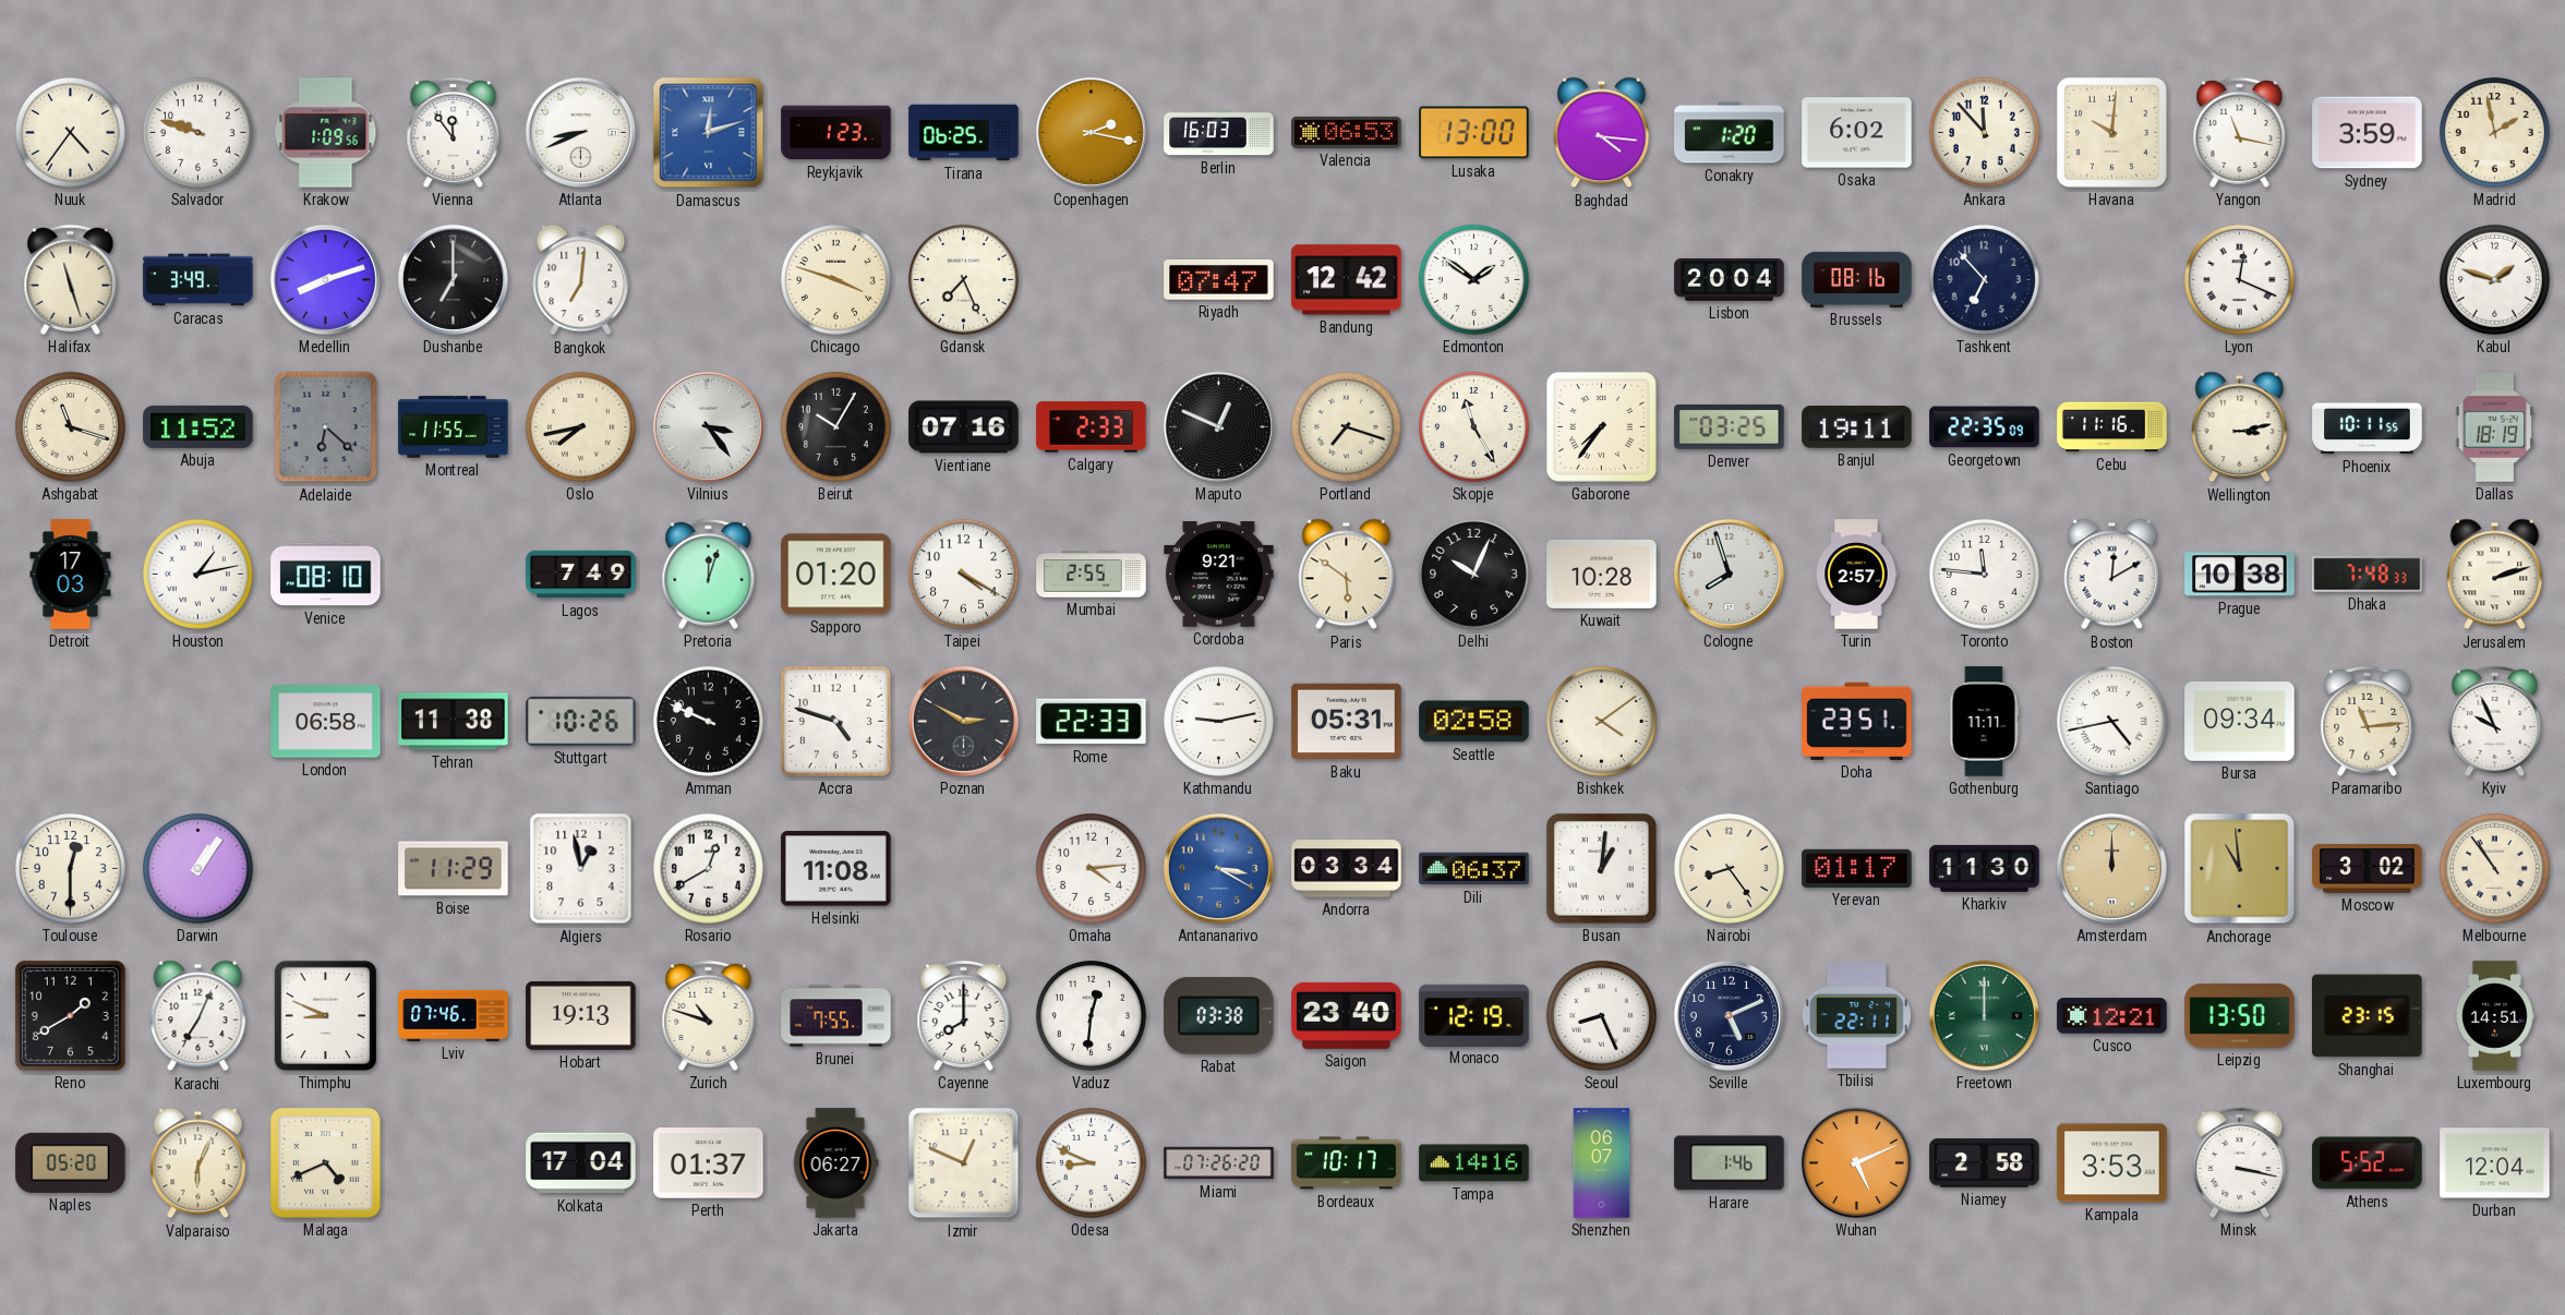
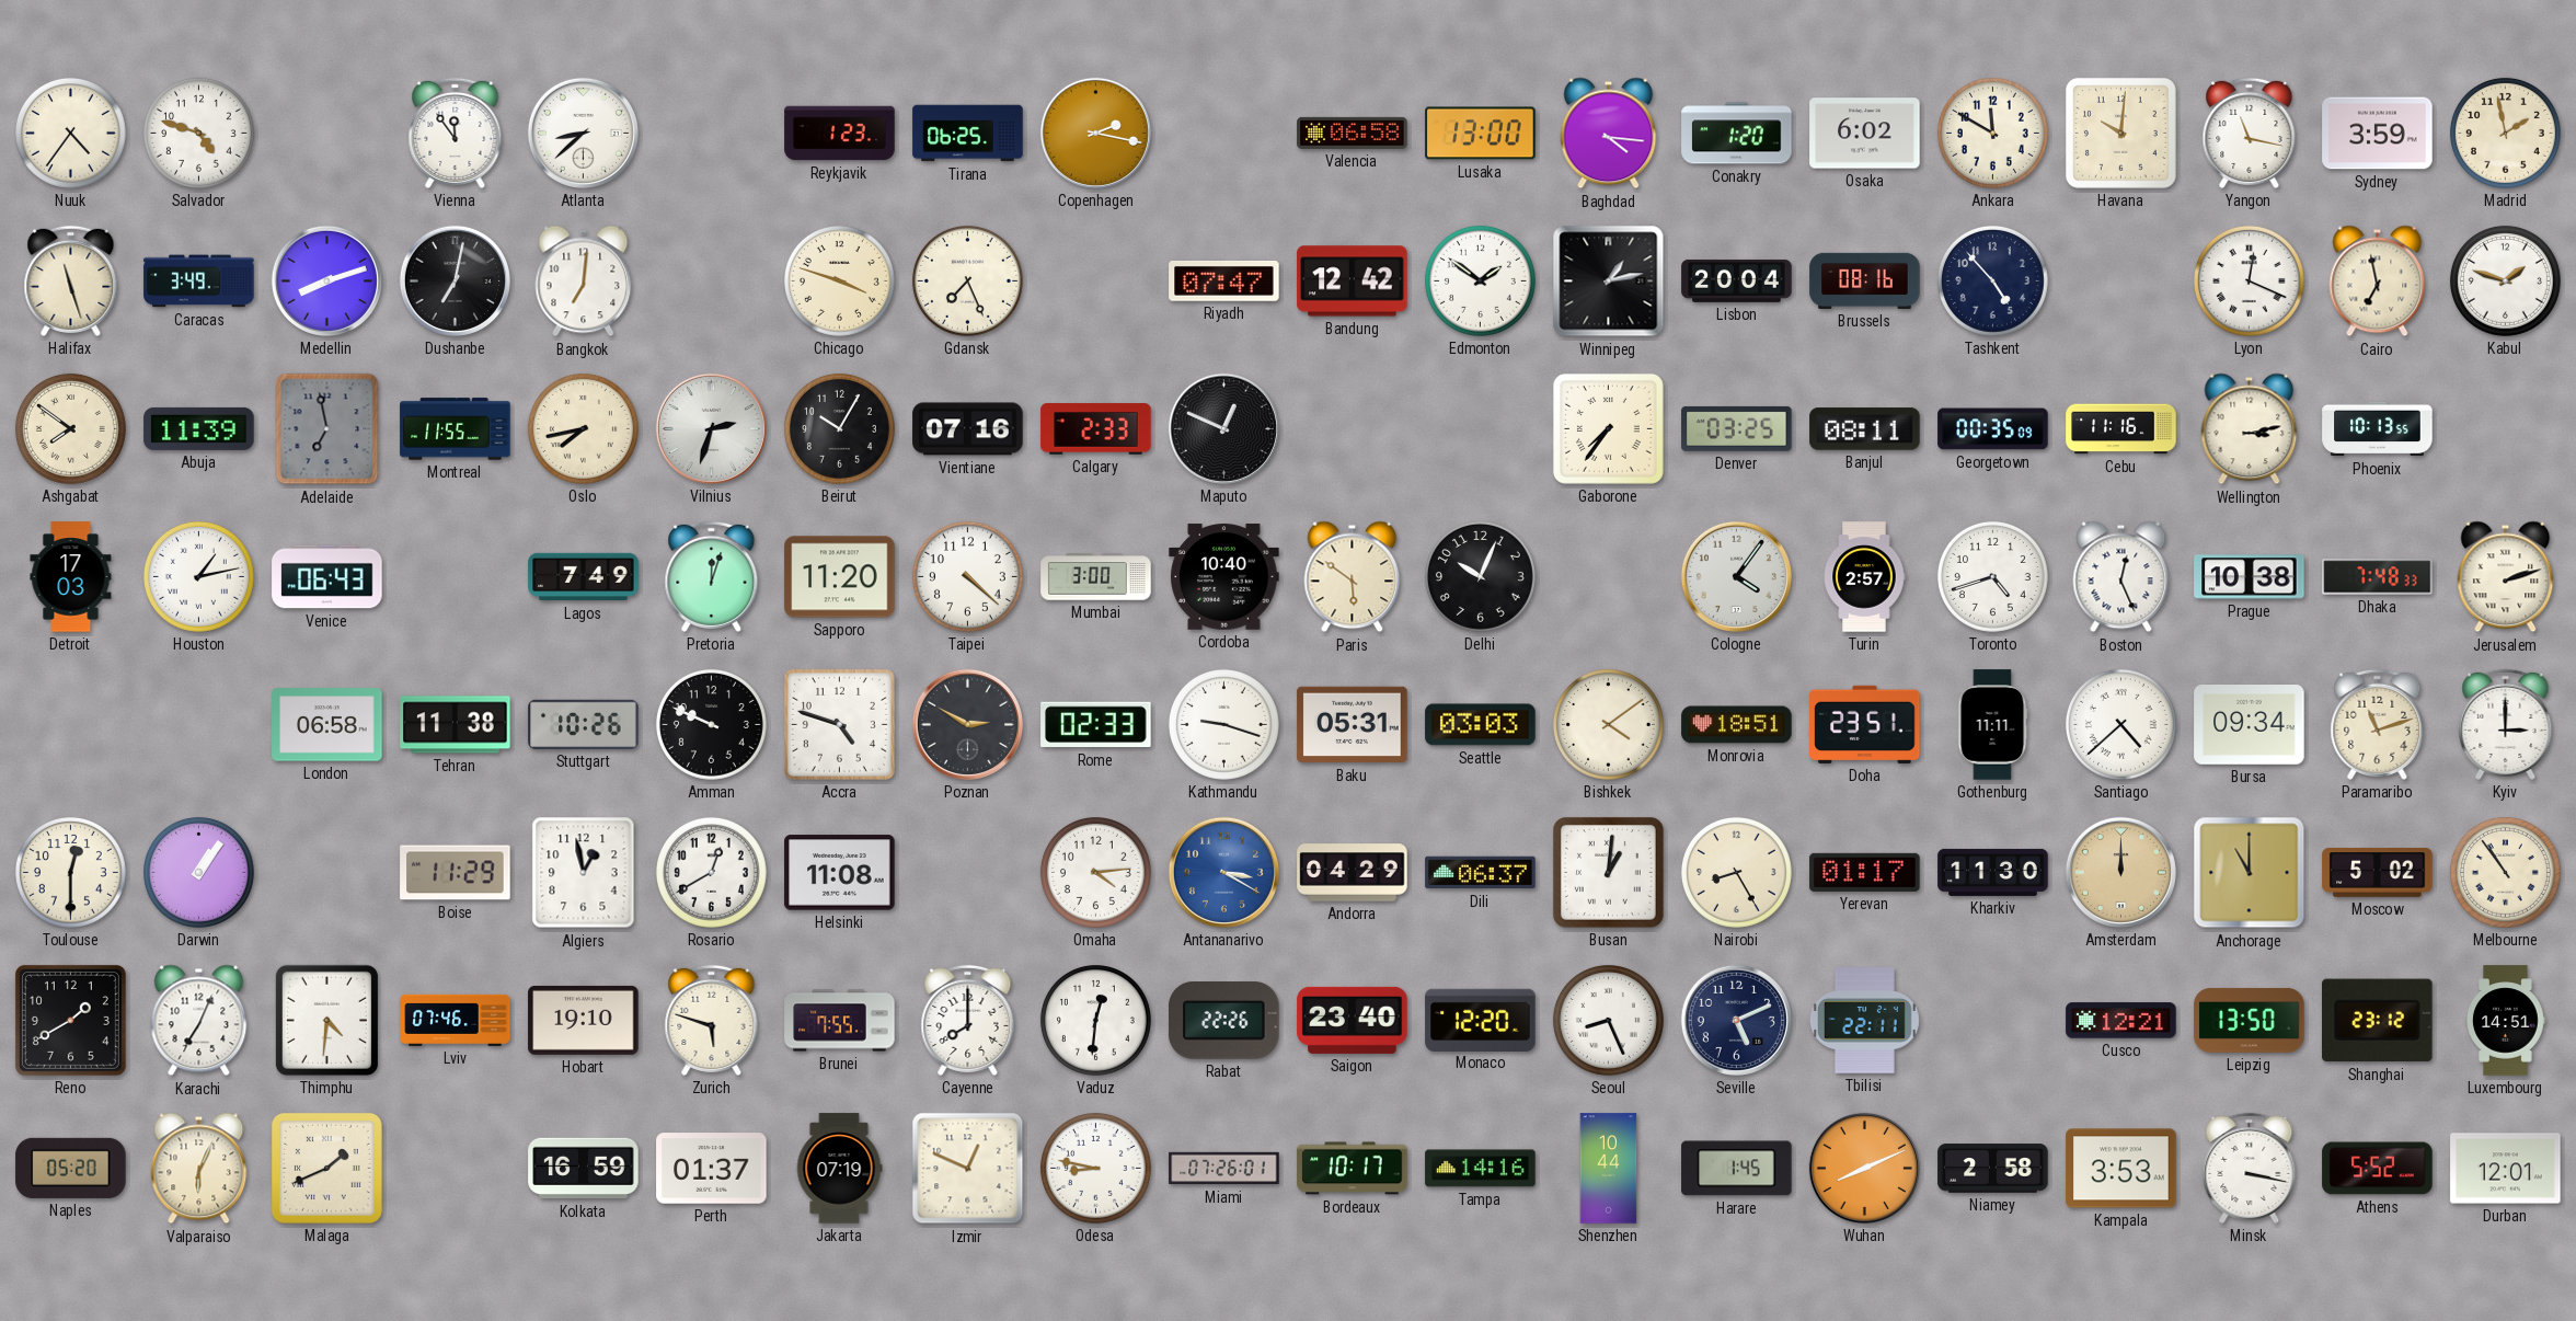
Salvador: 9:48 -> 4:48 (198, 133)
Krakow: 1:09 -> none (326, 133)
Atlanta: 8:41 -> 8:38 (583, 133)
Damascus: 12:12 -> none (709, 133)
Berlin: 16:03 -> none (1219, 133)
Valencia: 06:53 -> 06:58 (1353, 133)
Ankara: 11:53 -> 11:50 (1992, 133)
Dushanbe: 7:00 -> 7:02 (455, 280)
Winnipeg: none -> 1:13 (1609, 282)
Tashkent: 6:53 -> 4:53 (1992, 280)
Cairo: none -> 6:58 (2378, 282)
Ashgabat: 11:18 -> 7:51 (70, 428)
Abuja: 11:52 -> 11:39 (199, 428)
Adelaide: 6:22 -> 6:58 (327, 429)
Vilnius: 3:24 -> 2:33 (711, 428)
Portland: 7:18 -> none (1346, 426)
Skopje: 11:25 -> none (1473, 426)
Banjul: 19:11 -> 08:11 (1865, 429)
Georgetown: 22:35 -> 00:35 (1993, 429)
Phoenix: 10:11 -> 10:13 (2378, 429)
Dallas: 18:19 -> none (2494, 427)
Venice: 08:10 -> 06:43 (327, 577)
Sapporo: 01:20 -> 11:20 (840, 577)
Taipei: 4:20 -> 4:22 (967, 576)
Mumbai: 2:55 -> 3:00 (1096, 577)
Cordoba: 9:21 -> 10:40 (1224, 577)
Kuwait: 10:28 -> none (1602, 574)
Cologne: 7:57 -> 4:06 (1736, 576)
Toronto: 11:46 -> 4:42 (1992, 576)
Boston: 12:10 -> 12:26 (2121, 577)
Rome: 22:33 -> 02:33 (1096, 725)
Kathmandu: 9:13 -> 9:18 (1223, 724)
Seattle: 02:58 -> 03:03 (1481, 725)
Monrovia: none -> 18:51 (1737, 725)
Santiago: 4:43 -> 4:38 (2120, 724)
Paramaribo: 11:14 -> 11:12 (2378, 724)
Kyiv: 9:56 -> 3:00 (2506, 724)
Andorra: 03:34 -> 04:29 (1353, 873)
Nairobi: 8:24 -> 8:25 (1736, 872)
Anchorage: 10:59 -> 11:00 (2250, 873)
Moscow: 3:02 -> 5:02 (2378, 873)
Thimphu: 8:49 -> 4:31 (326, 1020)
Hobart: 19:13 -> 19:10 (584, 1020)
Zurich: 10:48 -> 5:48 (712, 1020)
Rabat: 03:38 -> 22:26 (1224, 1021)
Monaco: 12:19 -> 12:20 (1481, 1020)
Freetown: 12:00 -> none (1984, 1015)
Shanghai: 23:15 -> 23:12 (2378, 1021)
Malaga: 4:41 -> 1:41 (326, 1168)
Kolkata: 17:04 -> 16:59 (584, 1169)
Jakarta: 06:27 -> 07:19 (839, 1169)
Odesa: 8:49 -> 8:47 (1095, 1168)
Miami: 07:26:20 -> 07:26:01 (1224, 1169)
Shenzhen: 06:07 -> 10:44 (1609, 1169)
Harare: 1:46 -> 1:45 (1737, 1169)
Wuhan: 5:11 -> 8:11 (1864, 1168)
Durban: 12:04 -> 12:01 (2506, 1169)
